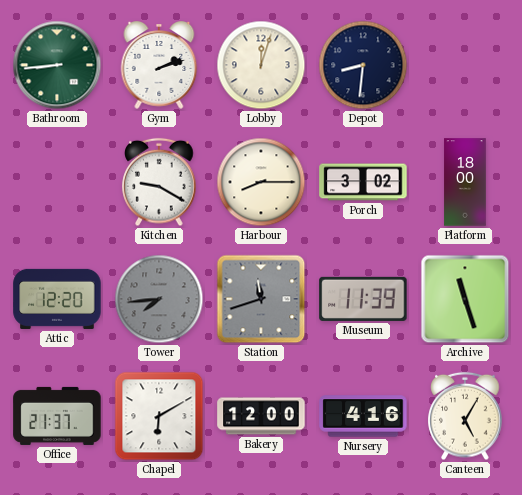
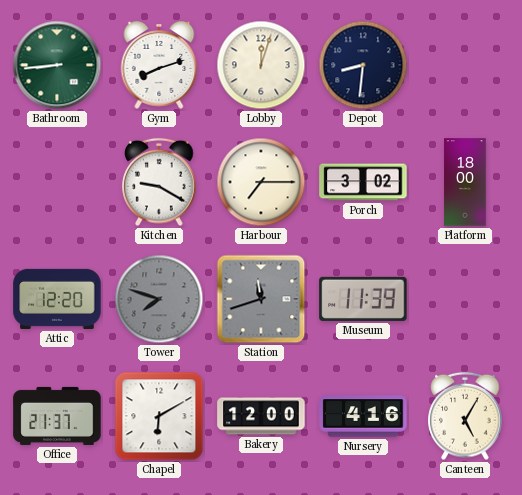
Gym: 2:12 -> 8:12 (159, 65)
Harbour: 8:15 -> 7:15 (261, 182)
Tower: 7:44 -> 7:48 (159, 299)
Archive: 11:27 -> none (465, 299)
